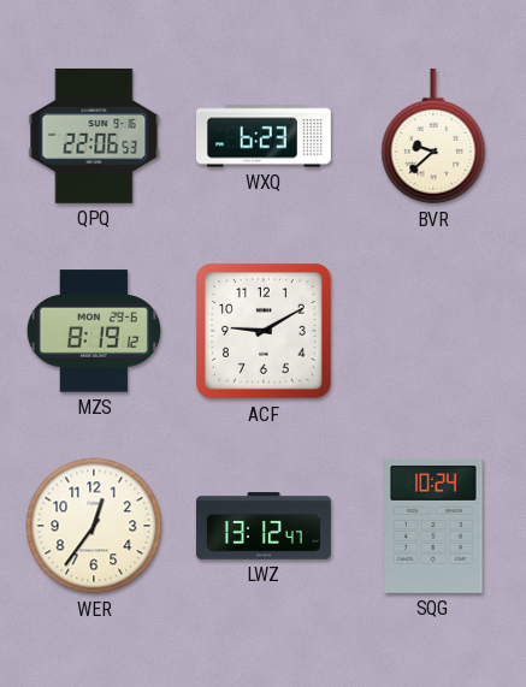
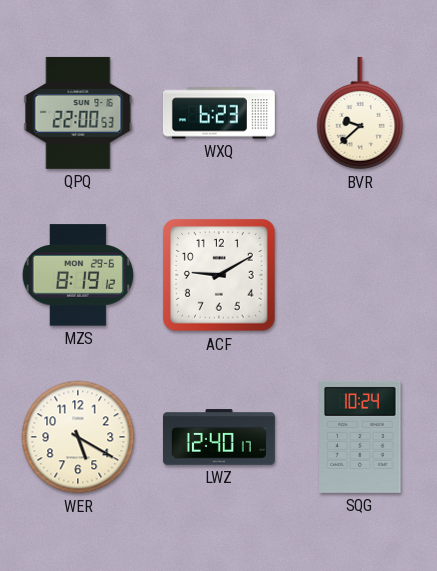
QPQ: 22:06 -> 22:00 (78, 113)
WER: 12:36 -> 5:20 (78, 437)
LWZ: 13:12 -> 12:40 (219, 437)
